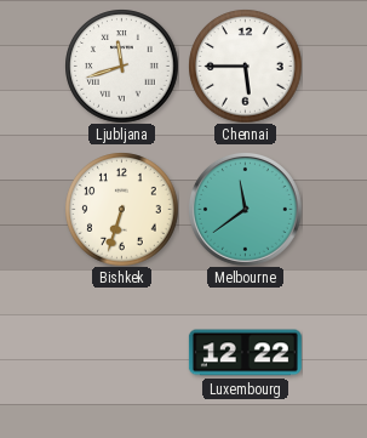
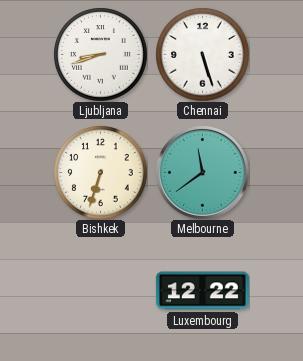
Ljubljana: 11:42 -> 8:42 (100, 54)
Chennai: 5:45 -> 5:27 (202, 54)
